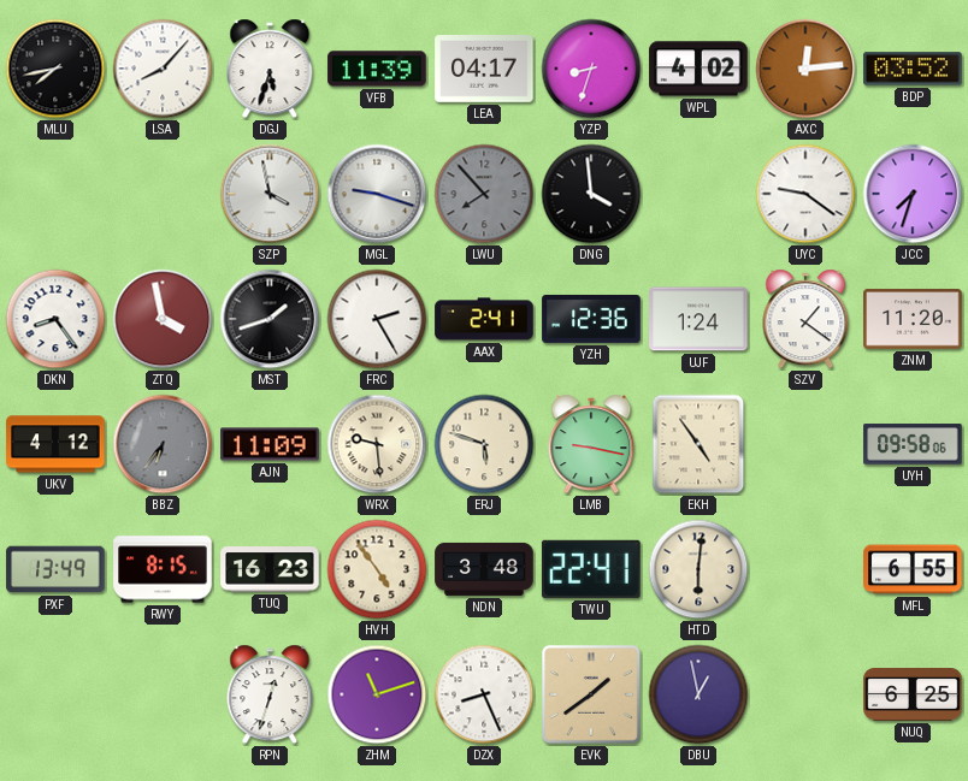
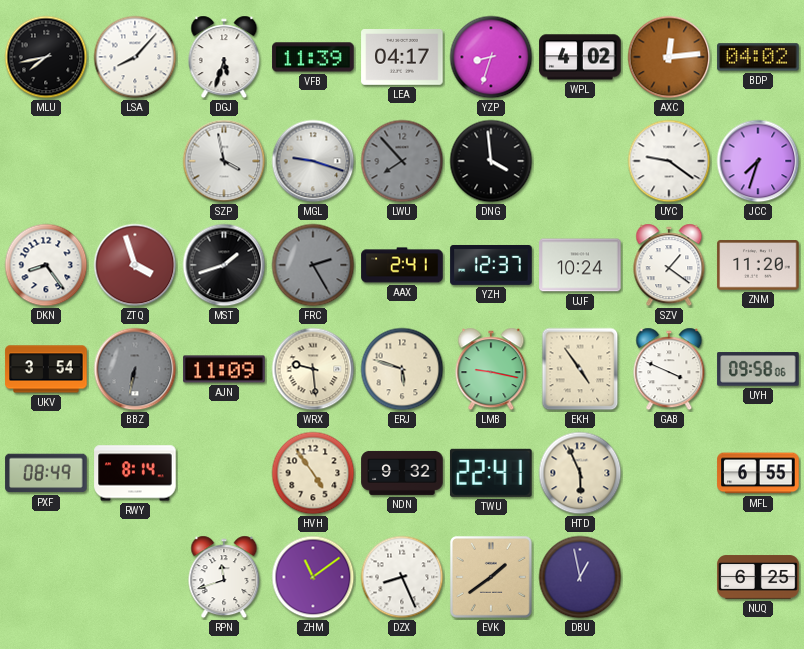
BDP: 03:52 -> 04:02 (758, 57)
ZTQ: 3:58 -> 3:57 (135, 265)
FRC dial: white -> grey (313, 265)
YZH: 12:36 -> 12:37 (491, 265)
UJF: 1:24 -> 10:24 (580, 265)
UKV: 4:12 -> 3:54 (46, 369)
BBZ: 6:36 -> 6:32 (135, 369)
GAB: none -> 3:49 (669, 369)
PXF: 13:49 -> 08:49 (46, 473)
RWY: 8:15 -> 8:14 (135, 473)
TUQ: 16:23 -> none (270, 569)
NDN: 3:48 -> 9:32 (402, 473)
HTD: 6:01 -> 5:56 (580, 473)
RPN: 12:33 -> 11:42 (224, 577)
ZHM: 11:12 -> 11:09 (313, 577)
